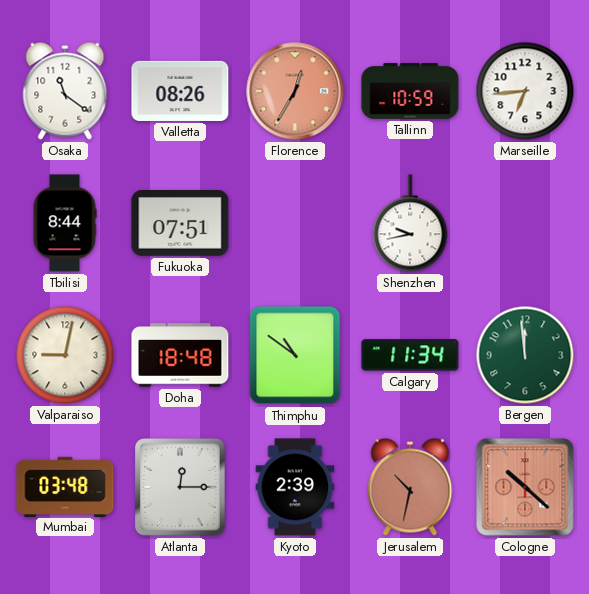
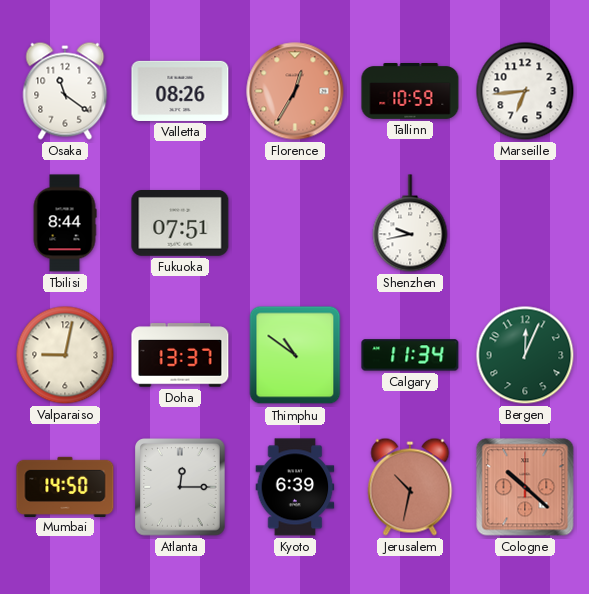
Doha: 18:48 -> 13:37 (180, 355)
Bergen: 11:59 -> 12:04 (525, 355)
Mumbai: 03:48 -> 14:50 (65, 486)
Kyoto: 2:39 -> 6:39 (295, 487)
